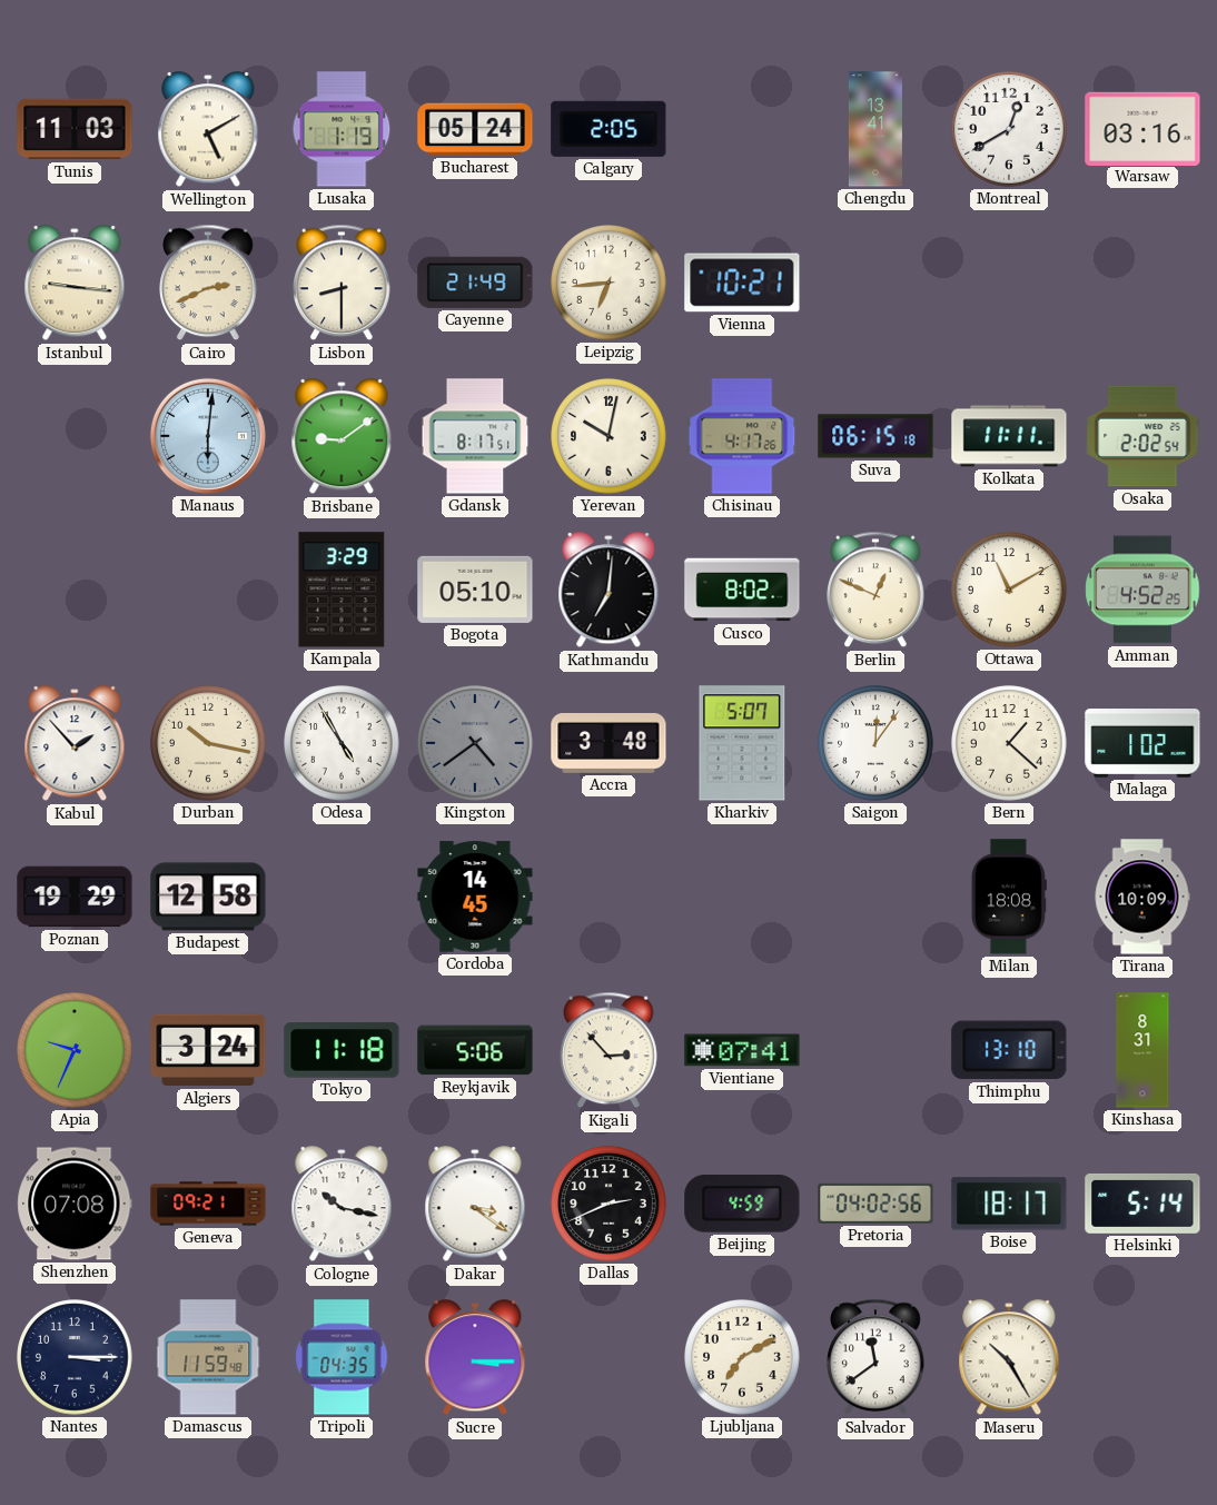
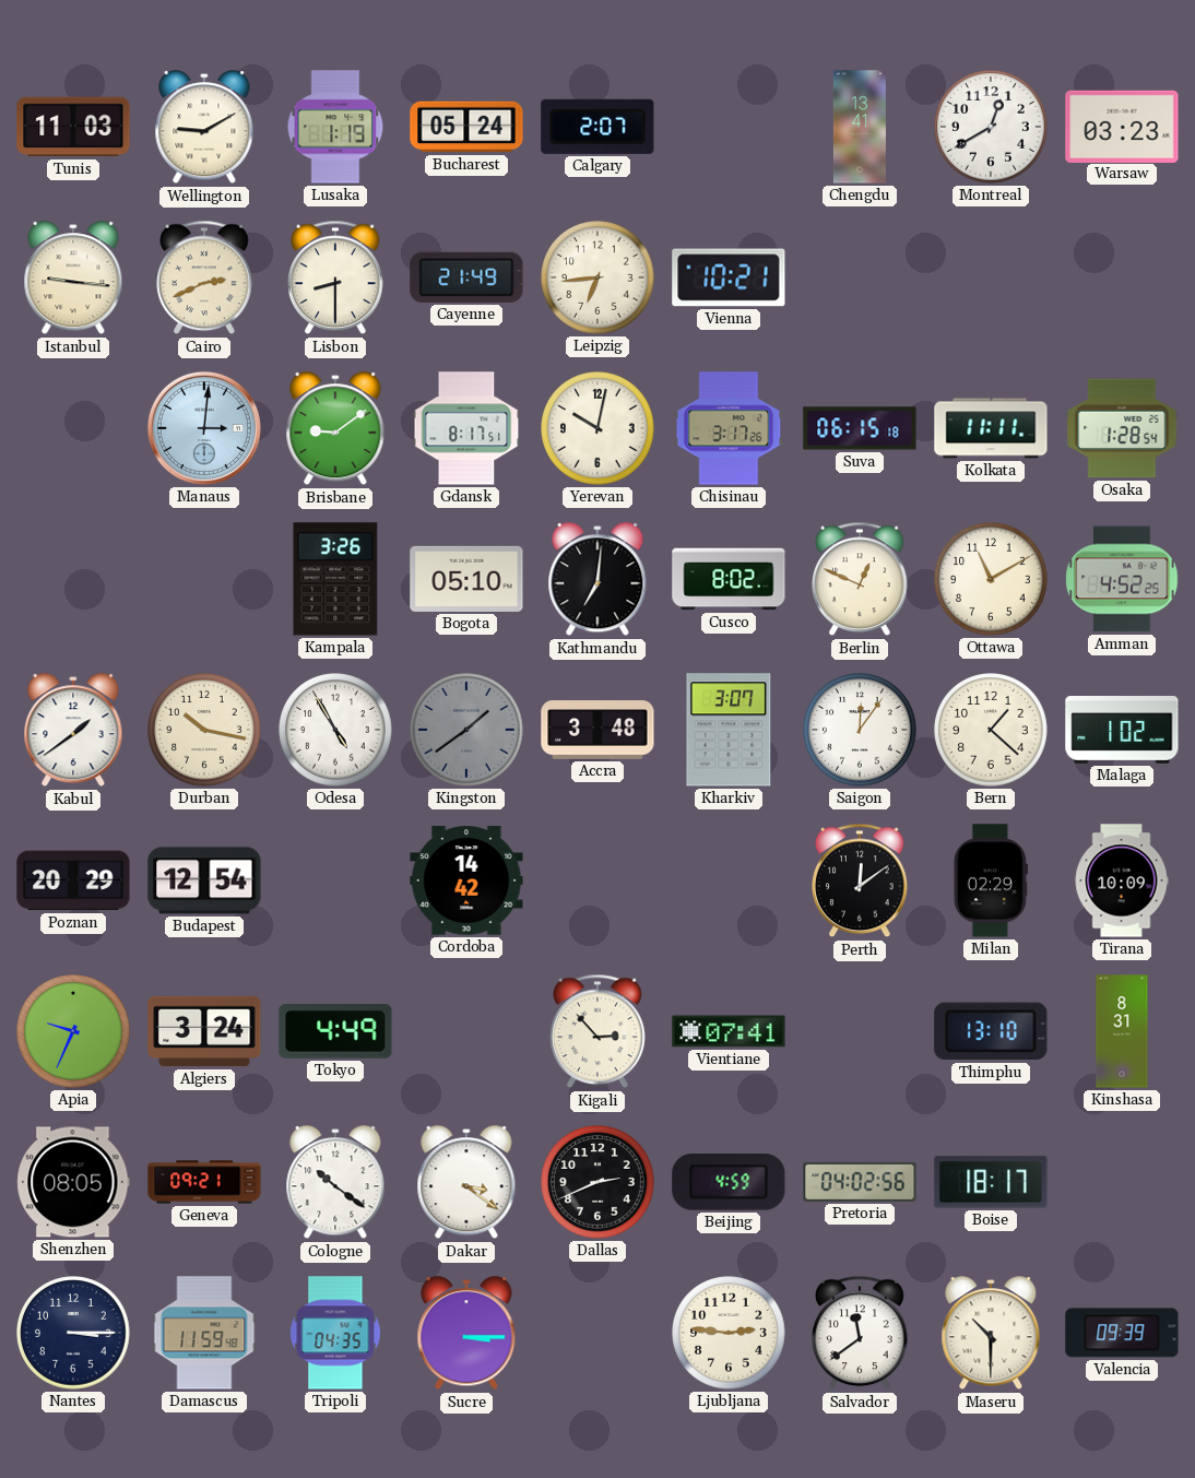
Wellington: 5:10 -> 9:10 (204, 128)
Calgary: 2:05 -> 2:07 (597, 127)
Warsaw: 03:16 -> 03:23 (1122, 126)
Manaus: 6:01 -> 3:01 (204, 428)
Chisinau: 4:17 -> 3:17 (729, 428)
Osaka: 2:02 -> 1:28 (1122, 428)
Kampala: 3:29 -> 3:26 (335, 579)
Kabul: 1:53 -> 1:39 (73, 731)
Kingston: 4:39 -> 1:39 (466, 730)
Kharkiv: 5:07 -> 3:07 (729, 730)
Poznan: 19:29 -> 20:29 (73, 880)
Budapest: 12:58 -> 12:54 (204, 880)
Cordoba: 14:45 -> 14:42 (466, 880)
Perth: none -> 12:09 (860, 880)
Milan: 18:08 -> 02:29 (991, 880)
Tokyo: 11:18 -> 4:49 (335, 1031)
Reykjavik: 5:06 -> none (475, 1050)
Shenzhen: 07:08 -> 08:05 (73, 1182)
Cologne: 10:17 -> 10:21 (335, 1183)
Helsinki: 5:14 -> none (1142, 1204)
Ljubljana: 7:10 -> 2:46 (729, 1333)
Maseru: 10:25 -> 10:30 (991, 1334)
Valencia: none -> 09:39 (1122, 1333)
